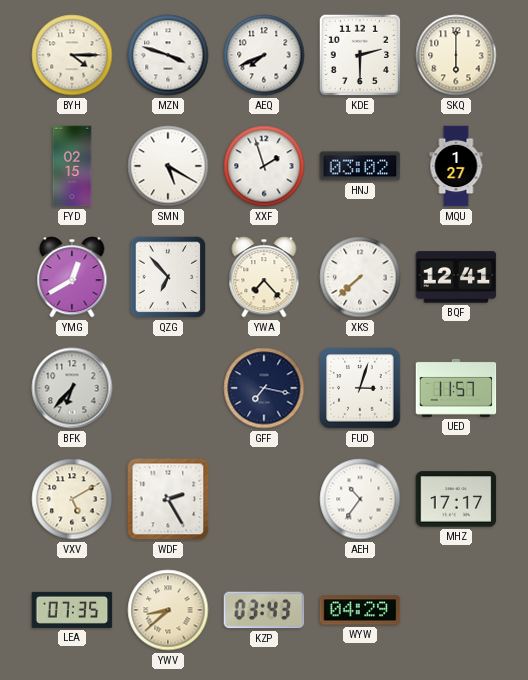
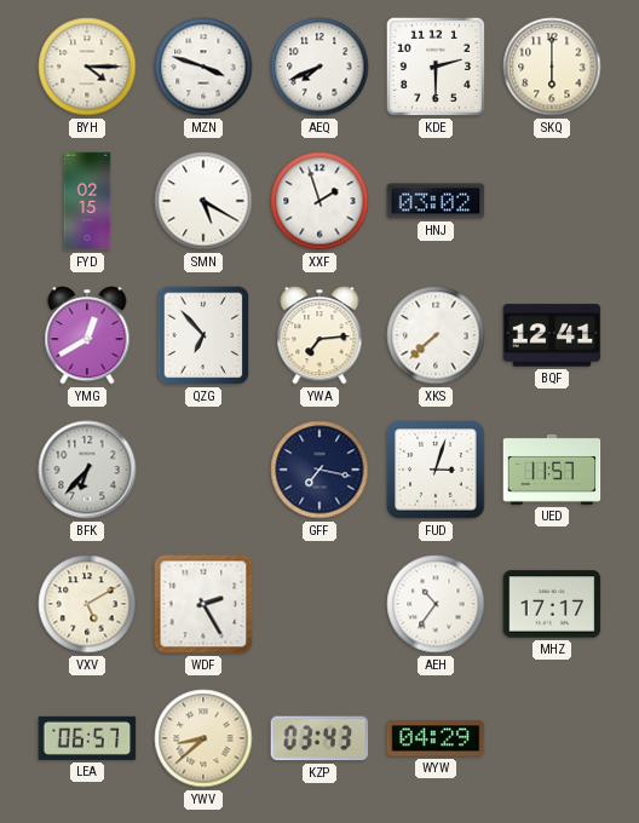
MQU: 1:27 -> none (456, 166)
YWA: 7:23 -> 7:14 (319, 335)
LEA: 07:35 -> 06:57 (87, 738)
